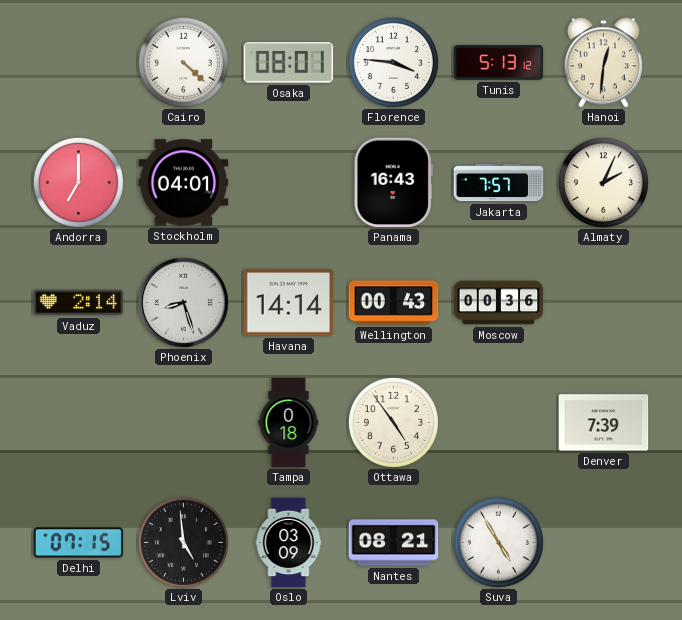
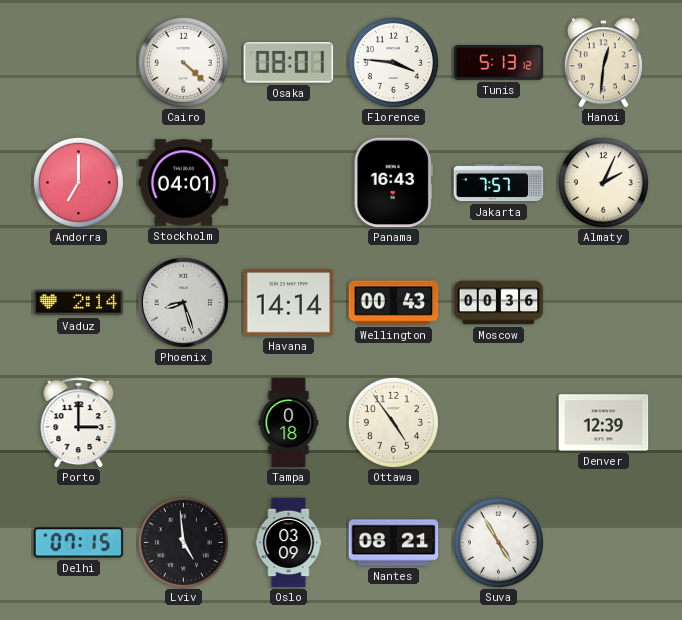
Porto: none -> 3:00 (79, 423)
Denver: 7:39 -> 12:39 (604, 423)
